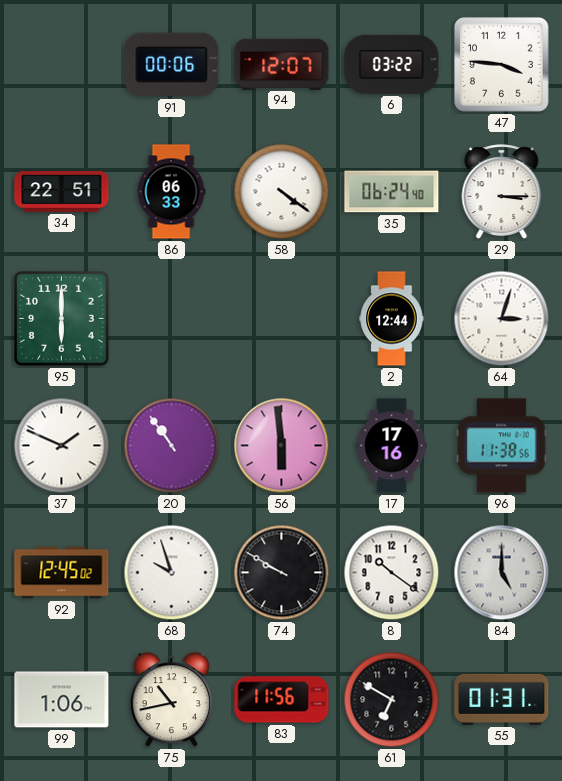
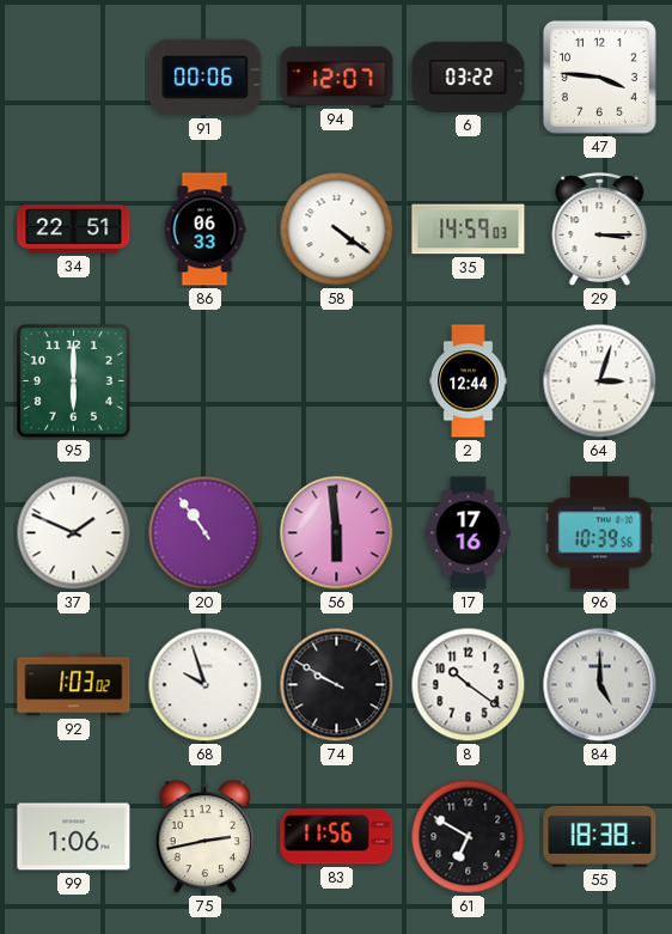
35: 06:24 -> 14:59 (469, 230)
96: 11:38 -> 10:39 (600, 533)
92: 12:45 -> 1:03 (74, 685)
75: 10:43 -> 2:43 (204, 837)
55: 01:31 -> 18:38 (600, 836)
